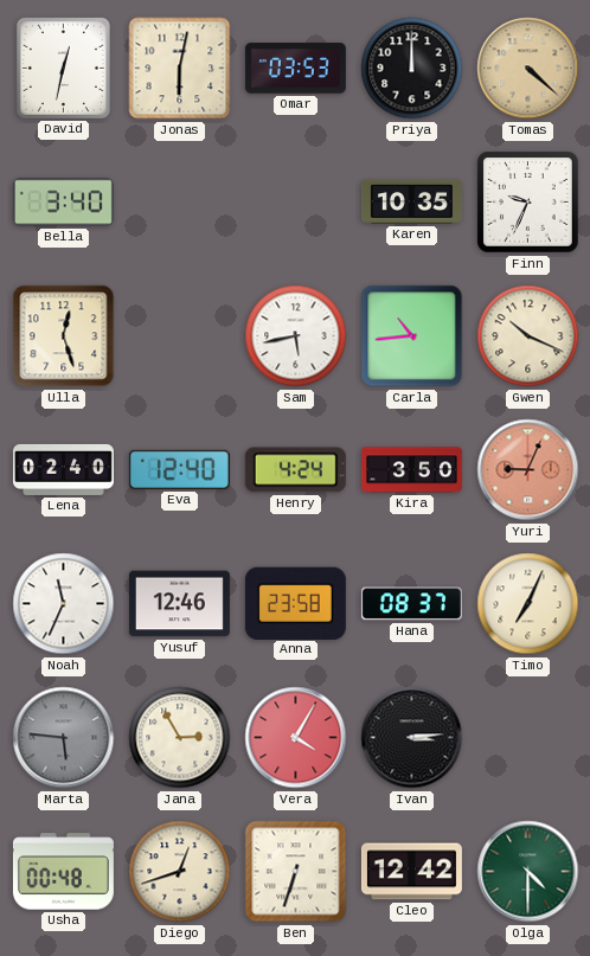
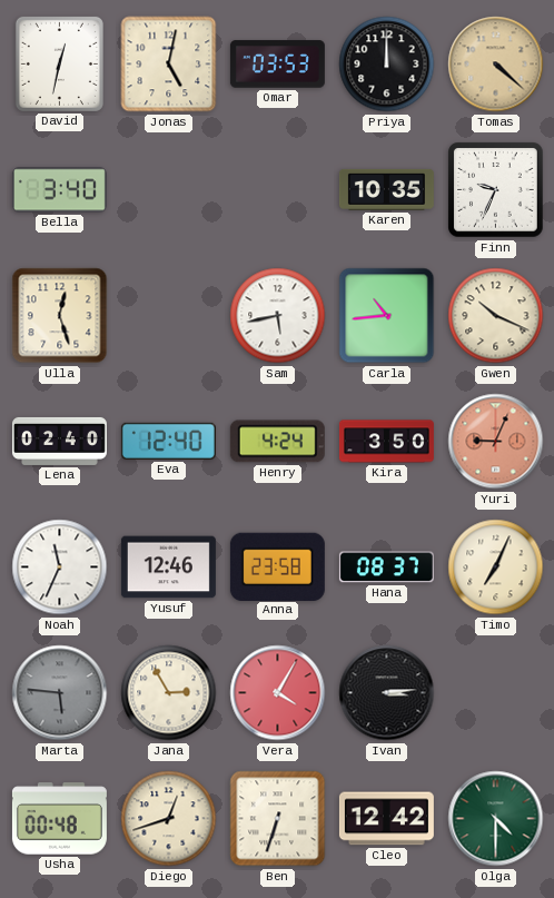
Jonas: 6:02 -> 5:02 (169, 65)
